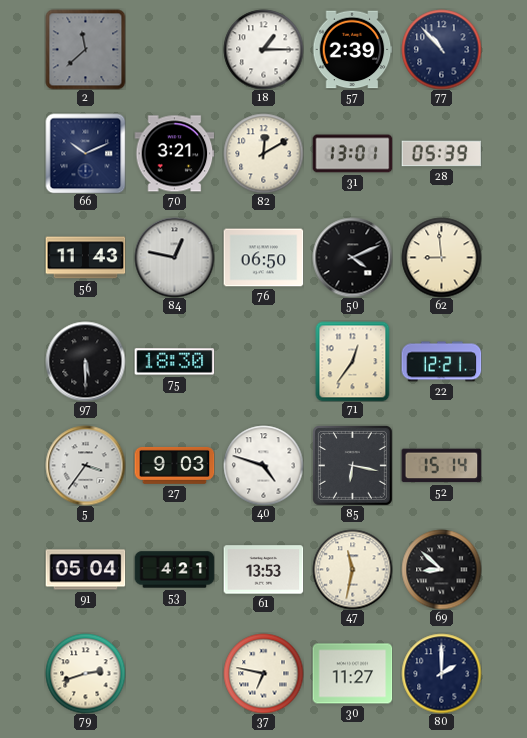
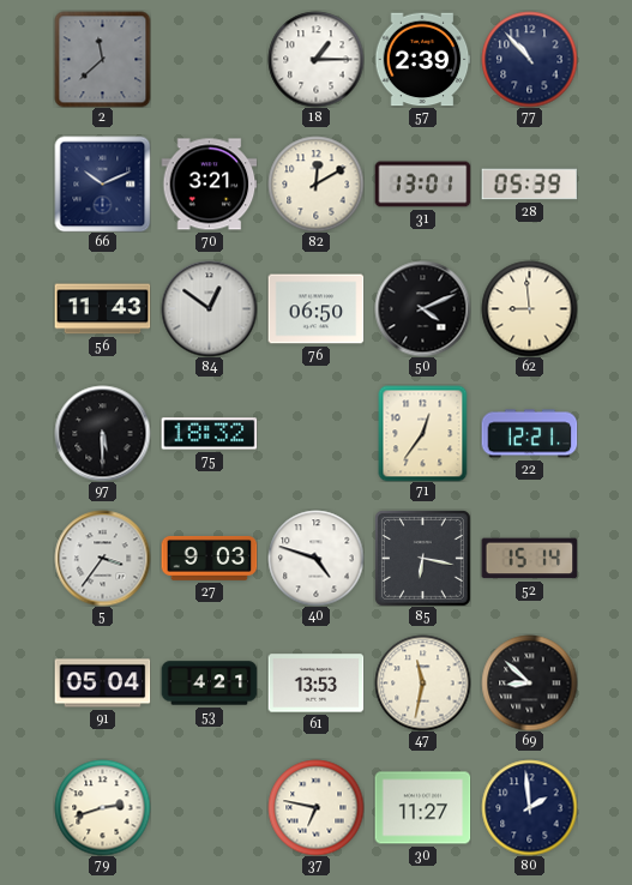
84: 12:47 -> 12:51 (209, 308)
75: 18:30 -> 18:32 (209, 434)
80: 2:00 -> 1:59 (529, 807)
